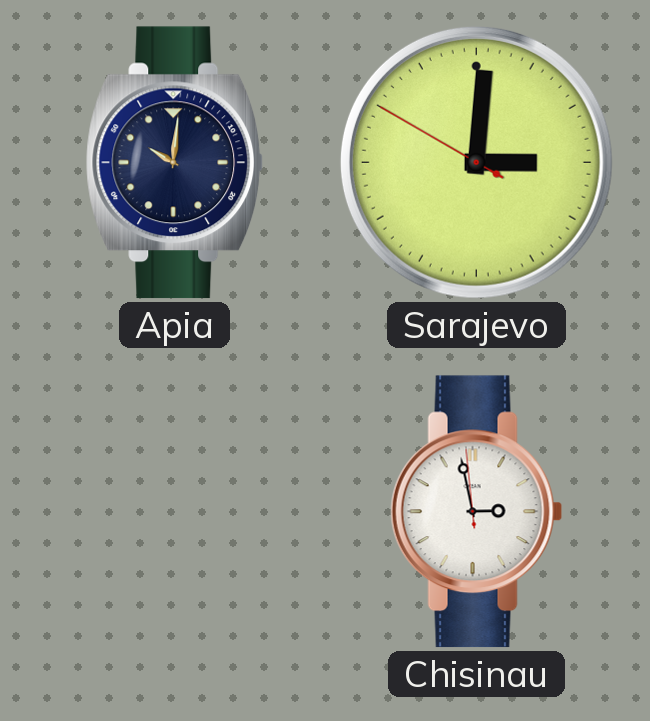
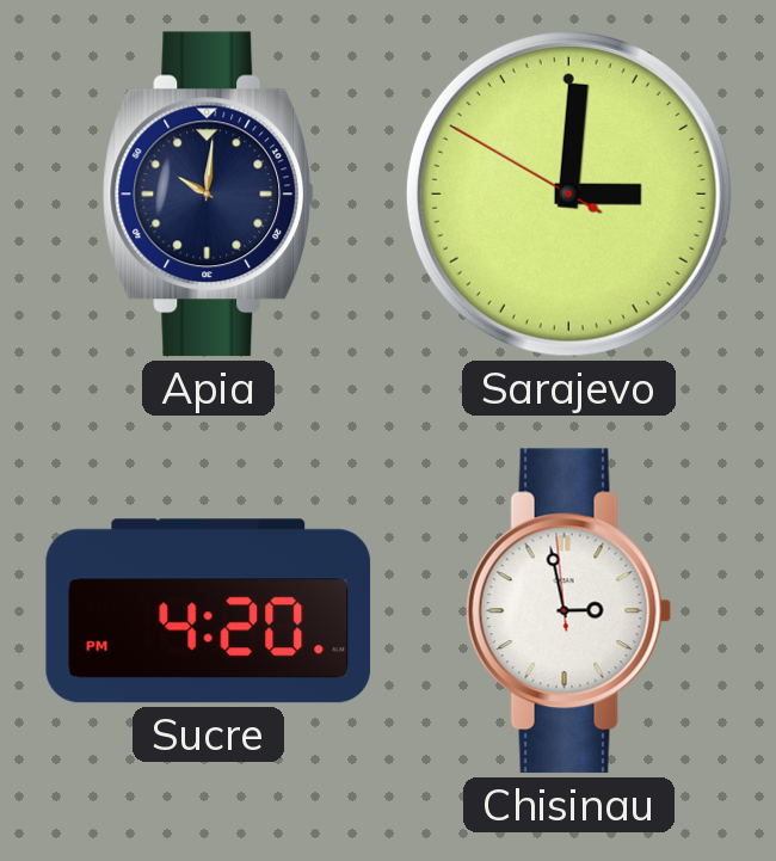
Sucre: none -> 4:20 (209, 611)
